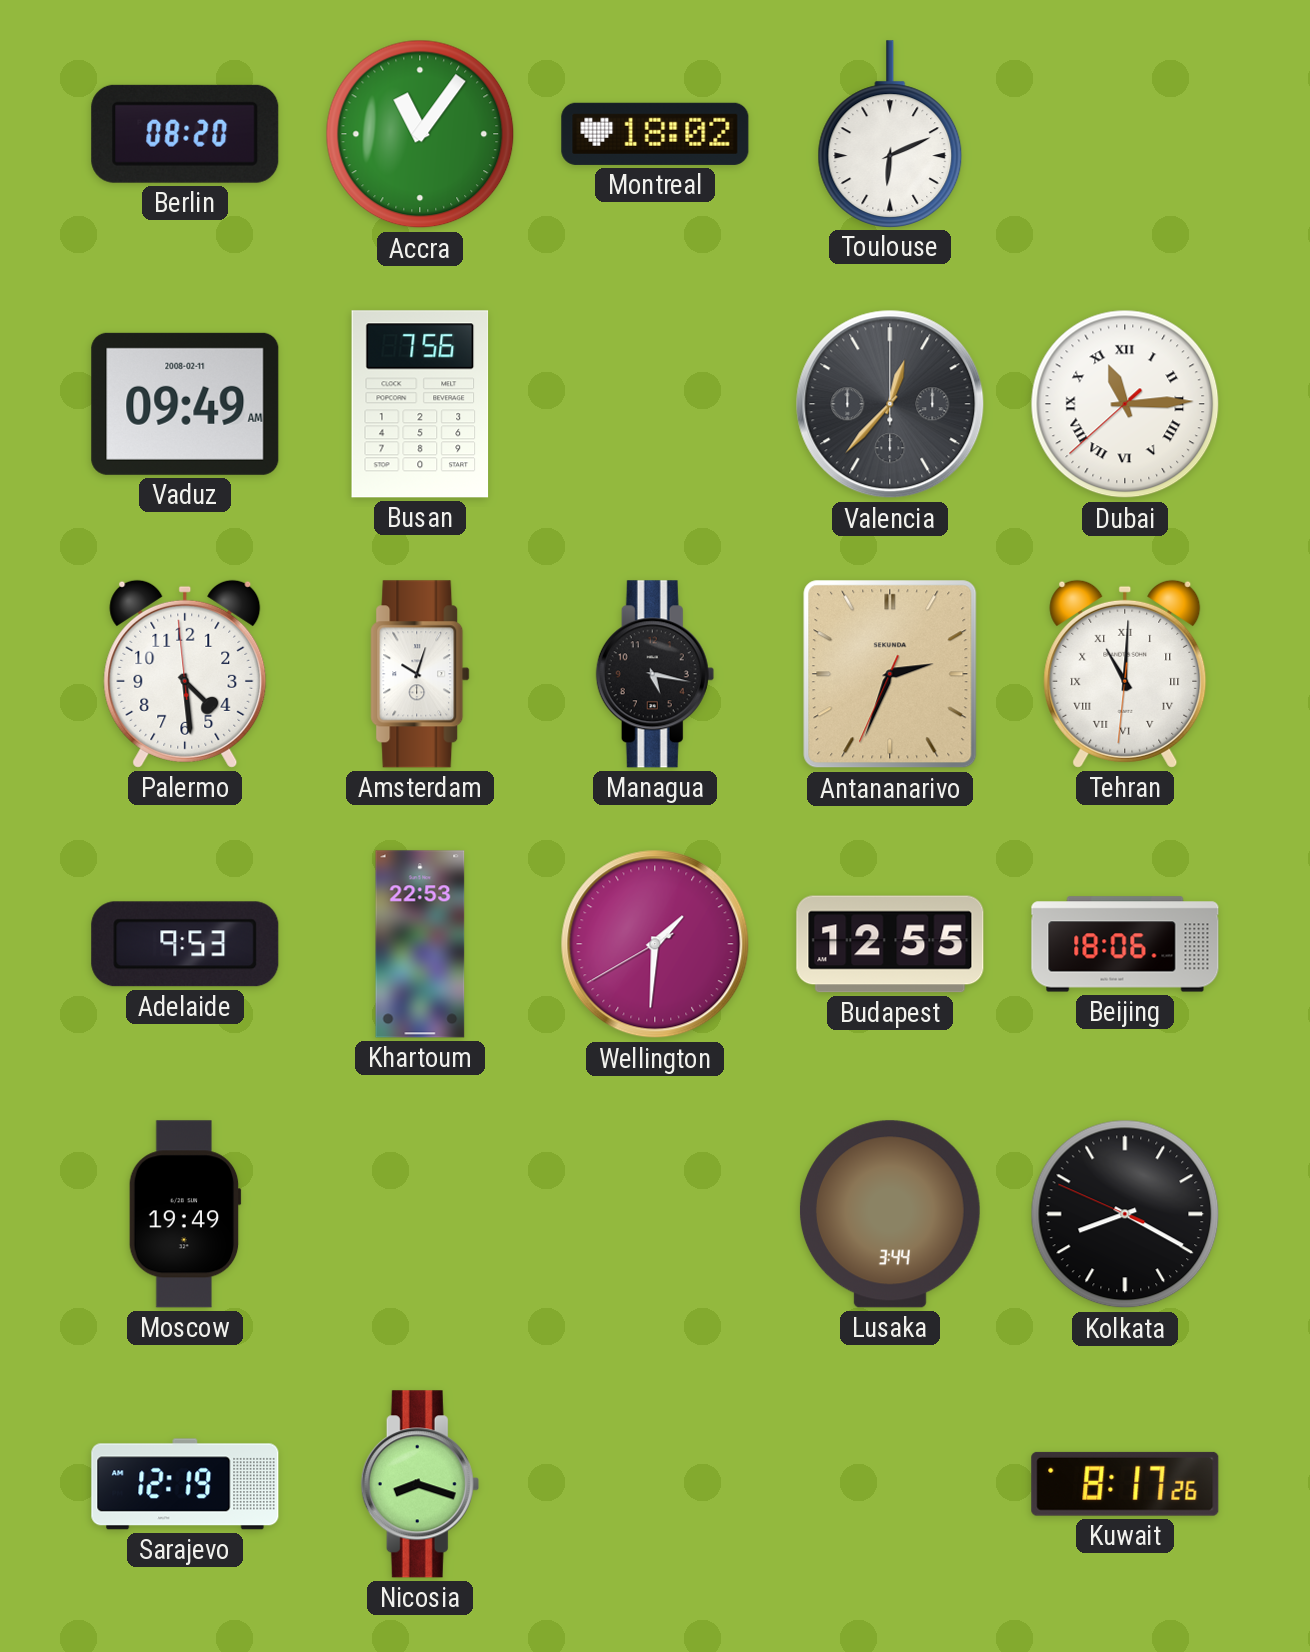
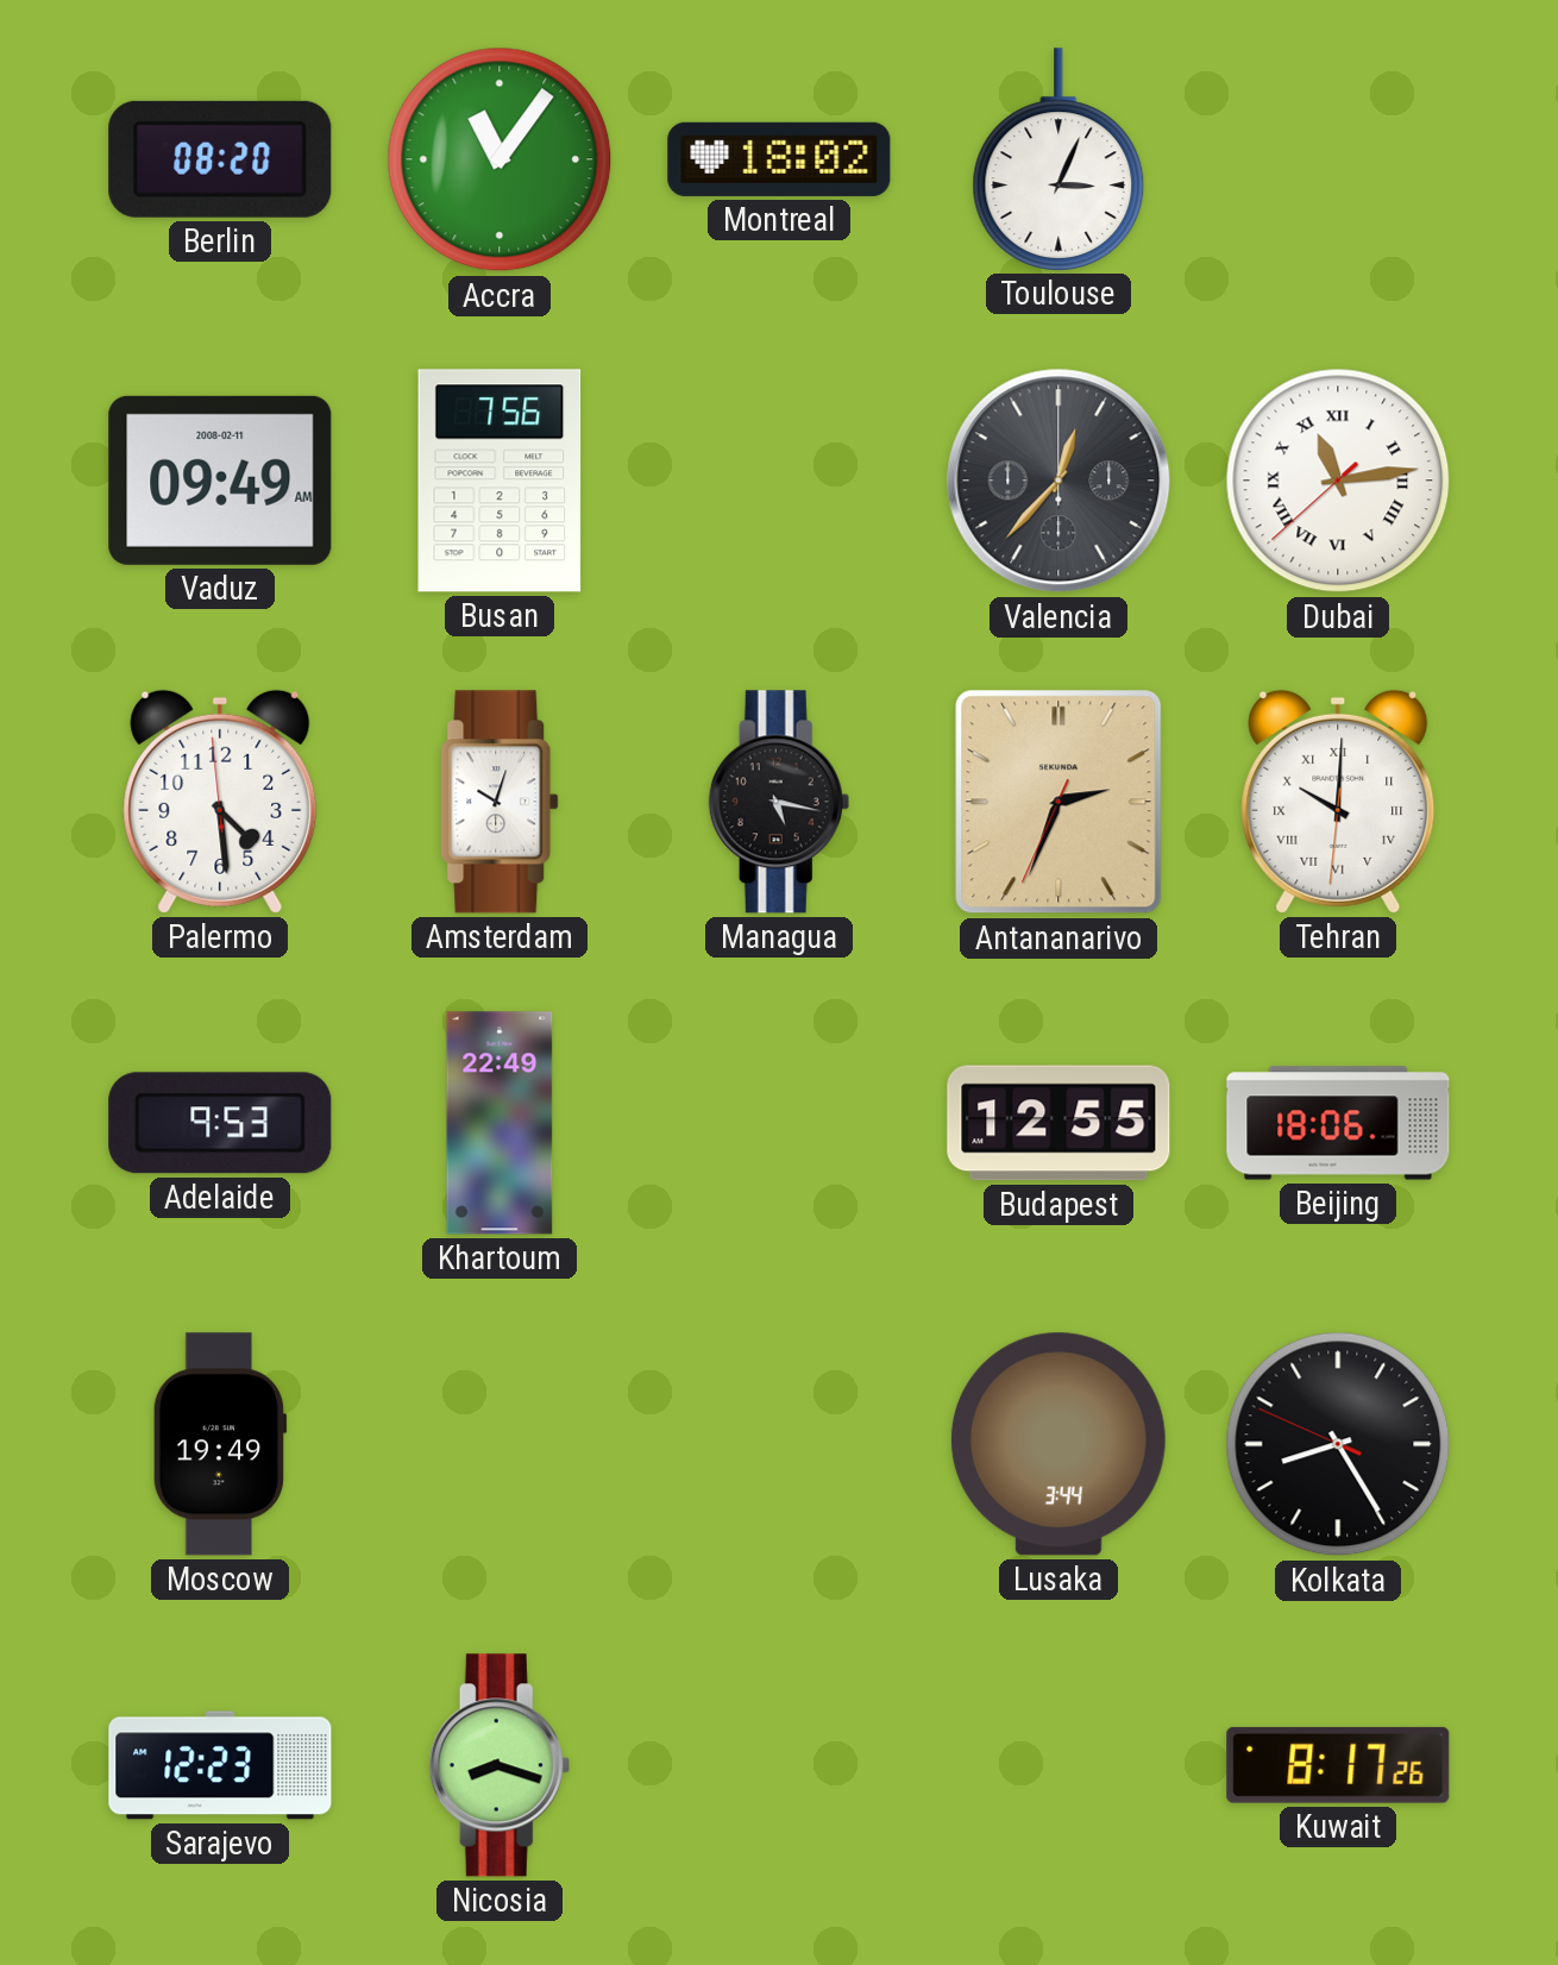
Toulouse: 6:11 -> 3:04 (1058, 159)
Dubai: 11:14 -> 11:13 (1338, 481)
Tehran: 11:00 -> 10:00 (1338, 802)
Khartoum: 22:53 -> 22:49 (500, 1123)
Wellington: 1:30 -> none (655, 944)
Kolkata: 8:19 -> 8:24 (1338, 1444)
Sarajevo: 12:19 -> 12:23 (220, 1765)
